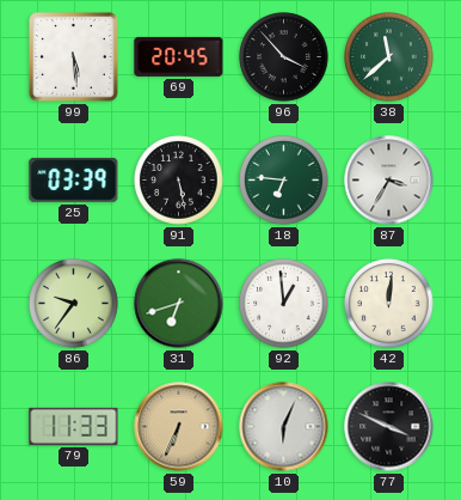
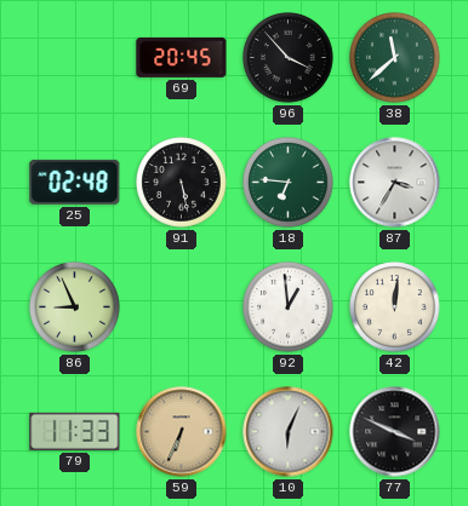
99: 5:29 -> none (73, 56)
25: 03:39 -> 02:48 (75, 182)
86: 9:36 -> 8:56 (75, 307)
31: 6:42 -> none (179, 304)
